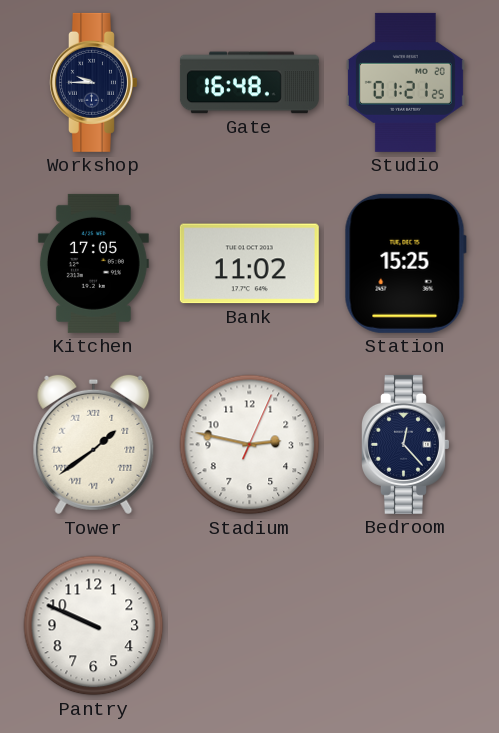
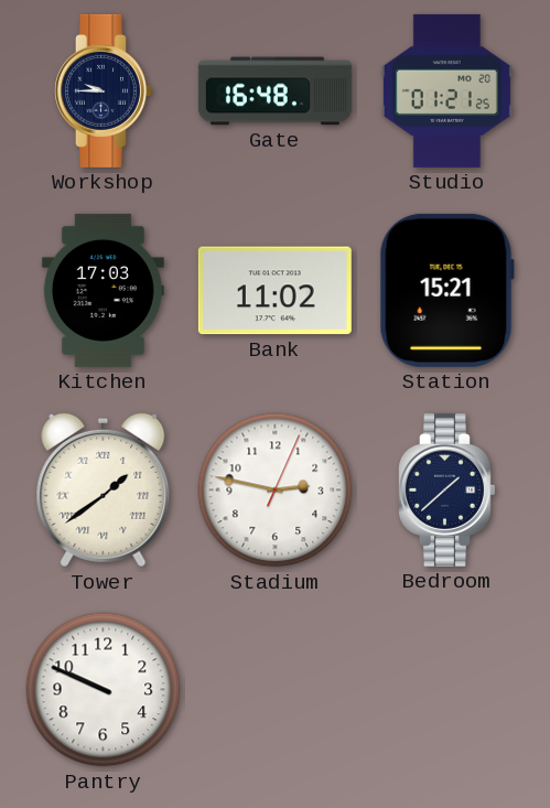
Kitchen: 17:05 -> 17:03 (103, 290)
Station: 15:25 -> 15:21 (446, 290)
Bedroom: 12:23 -> 1:38 (447, 489)
